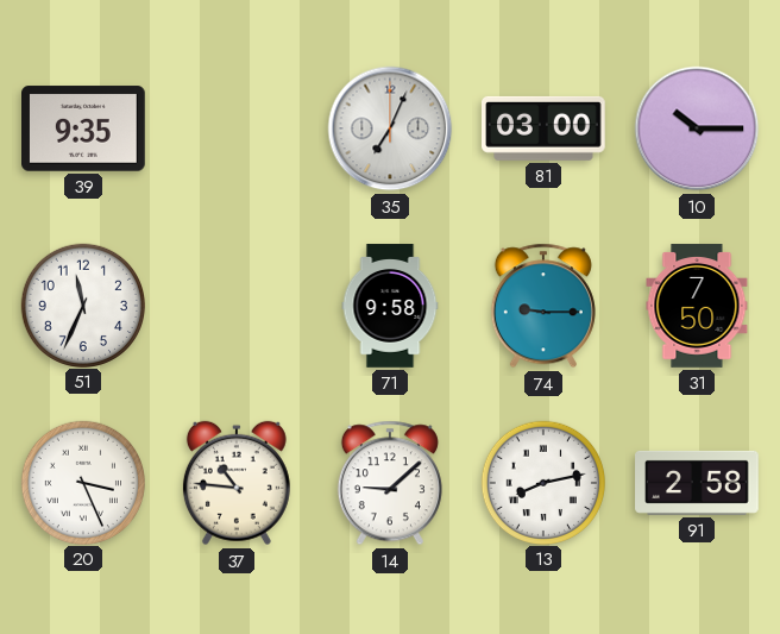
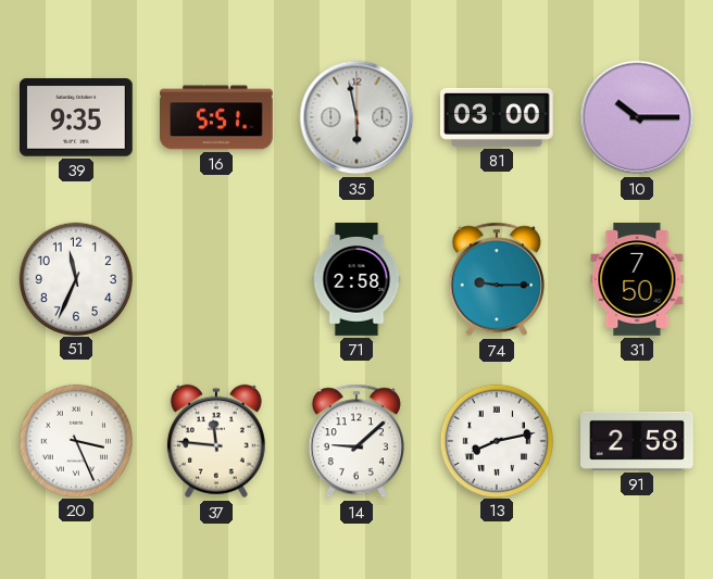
16: none -> 5:51 (217, 117)
35: 7:04 -> 5:58 (356, 117)
71: 9:58 -> 2:58 (356, 279)
37: 10:46 -> 11:46 (216, 441)
